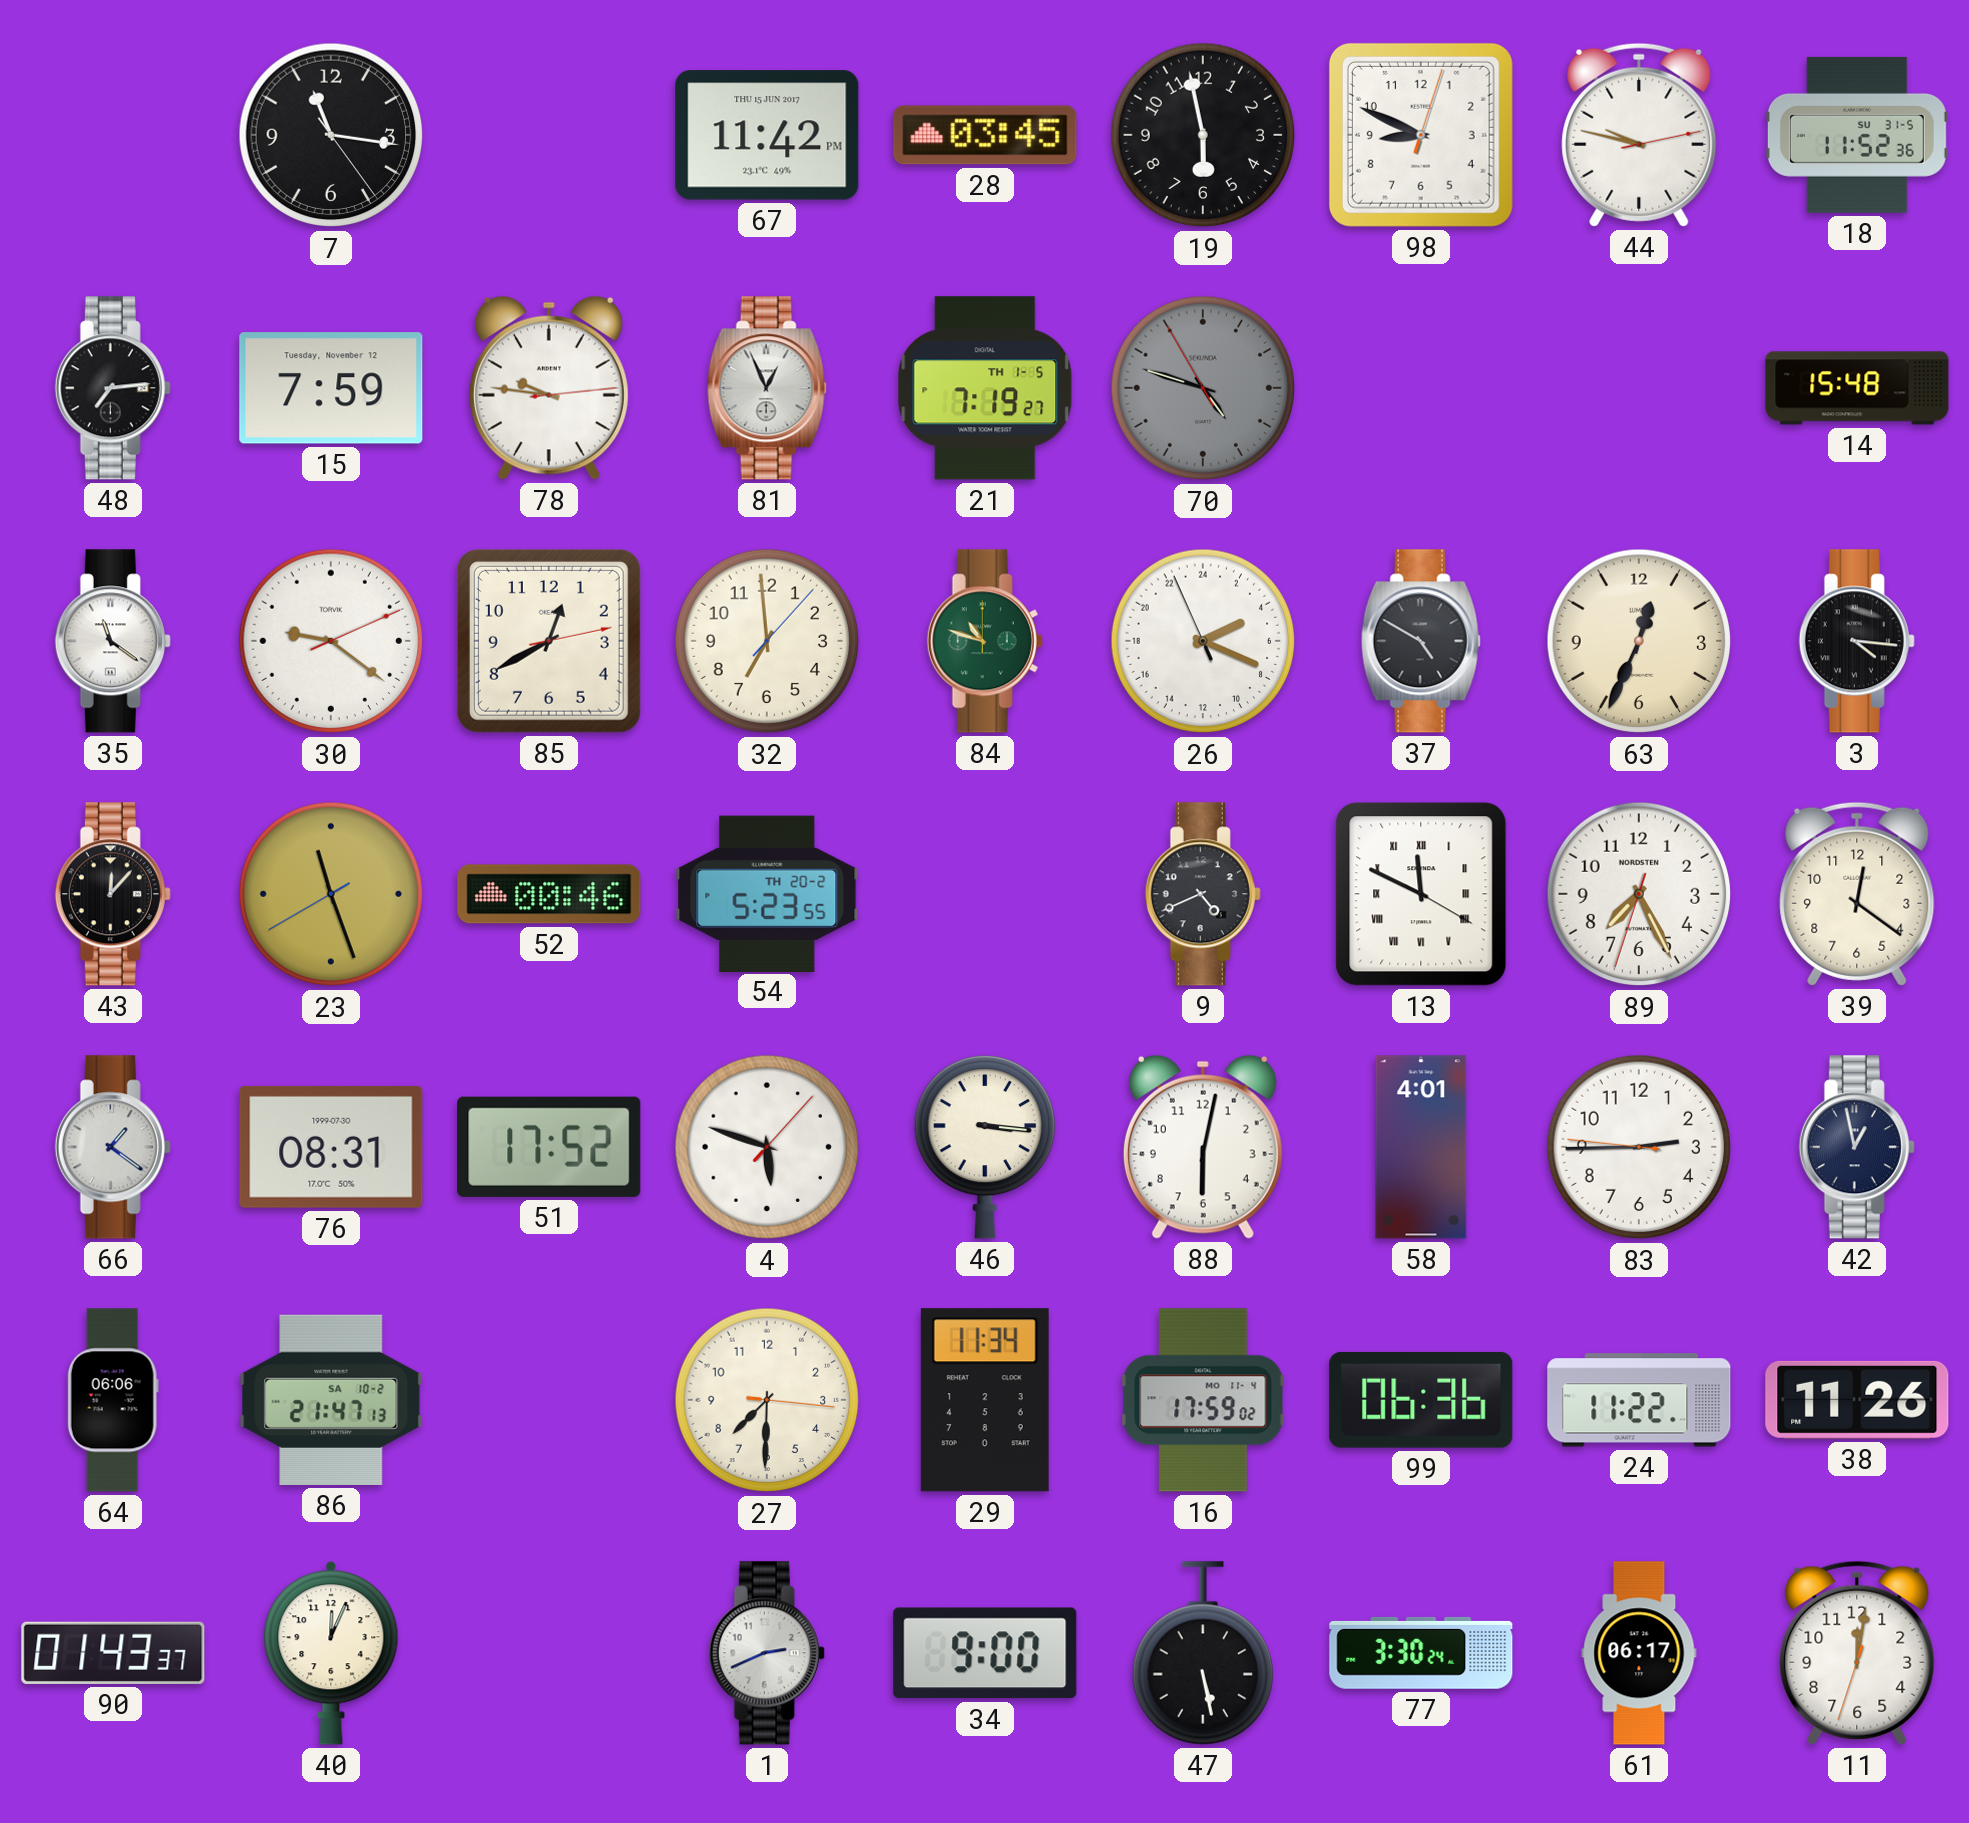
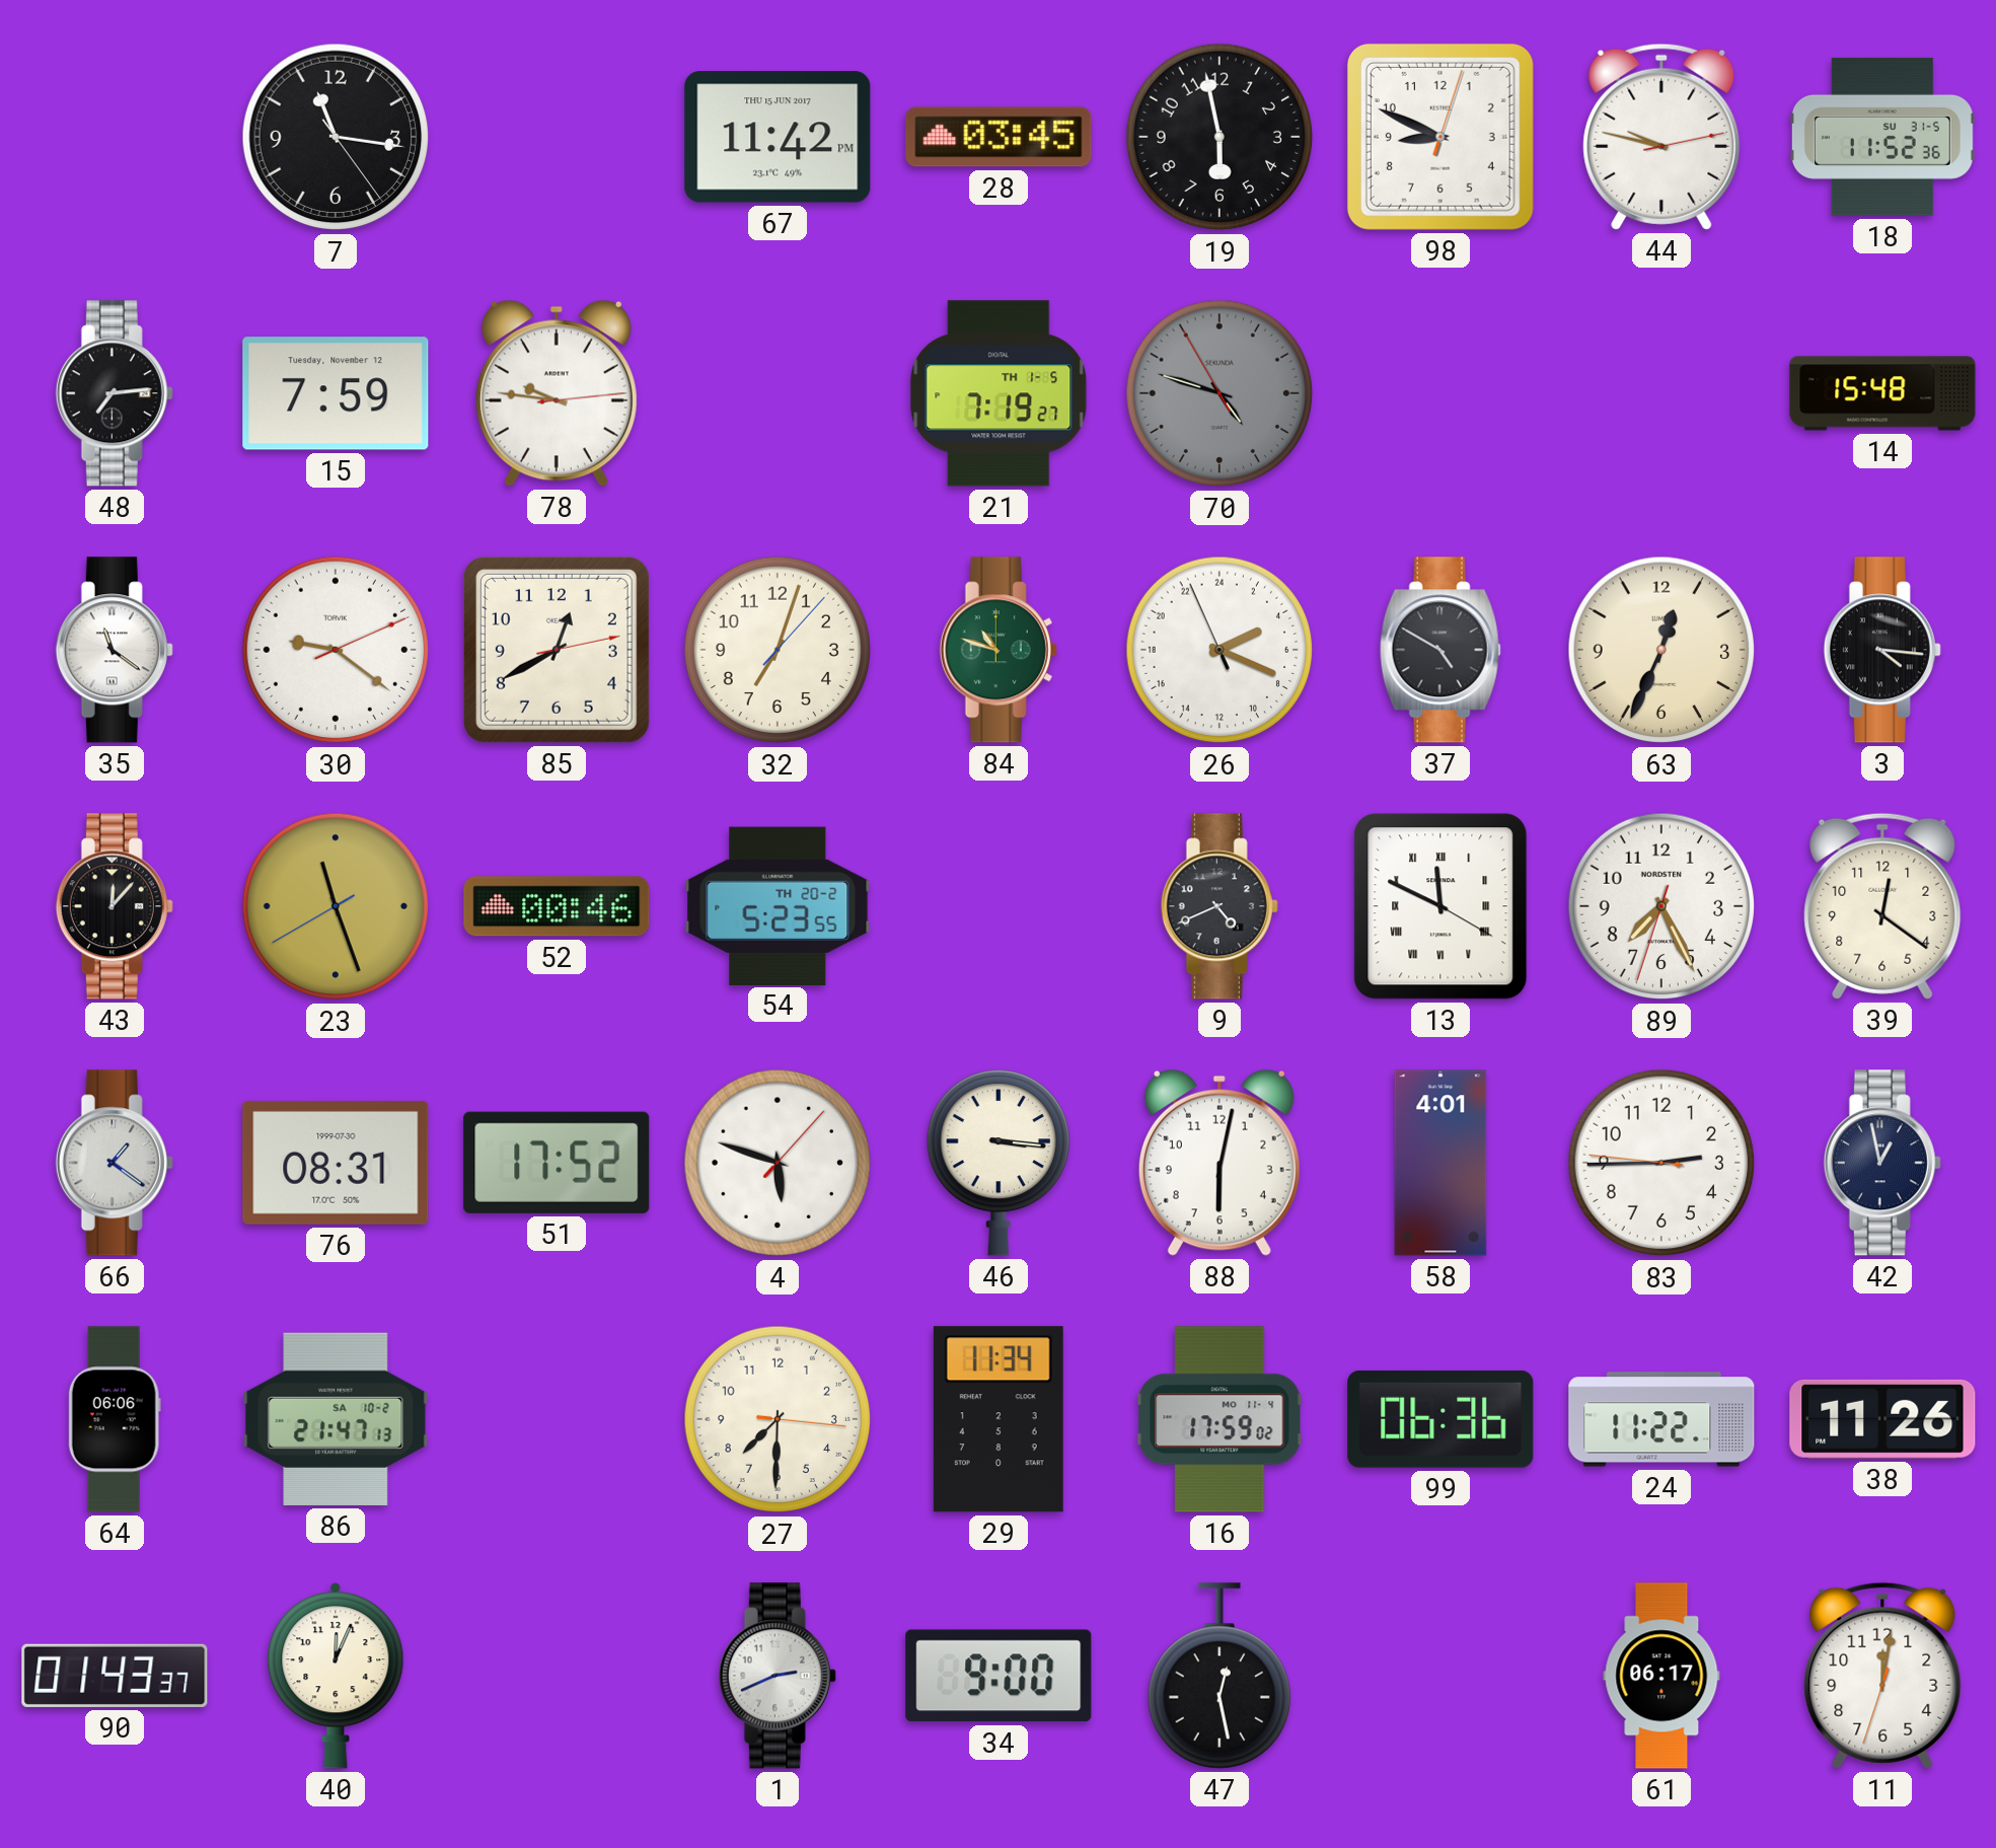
81: 12:56 -> none (767, 388)
32: 6:59 -> 7:03 (778, 650)
47: 5:28 -> 12:28 (1218, 1676)
77: 3:30 -> none (1421, 1653)
